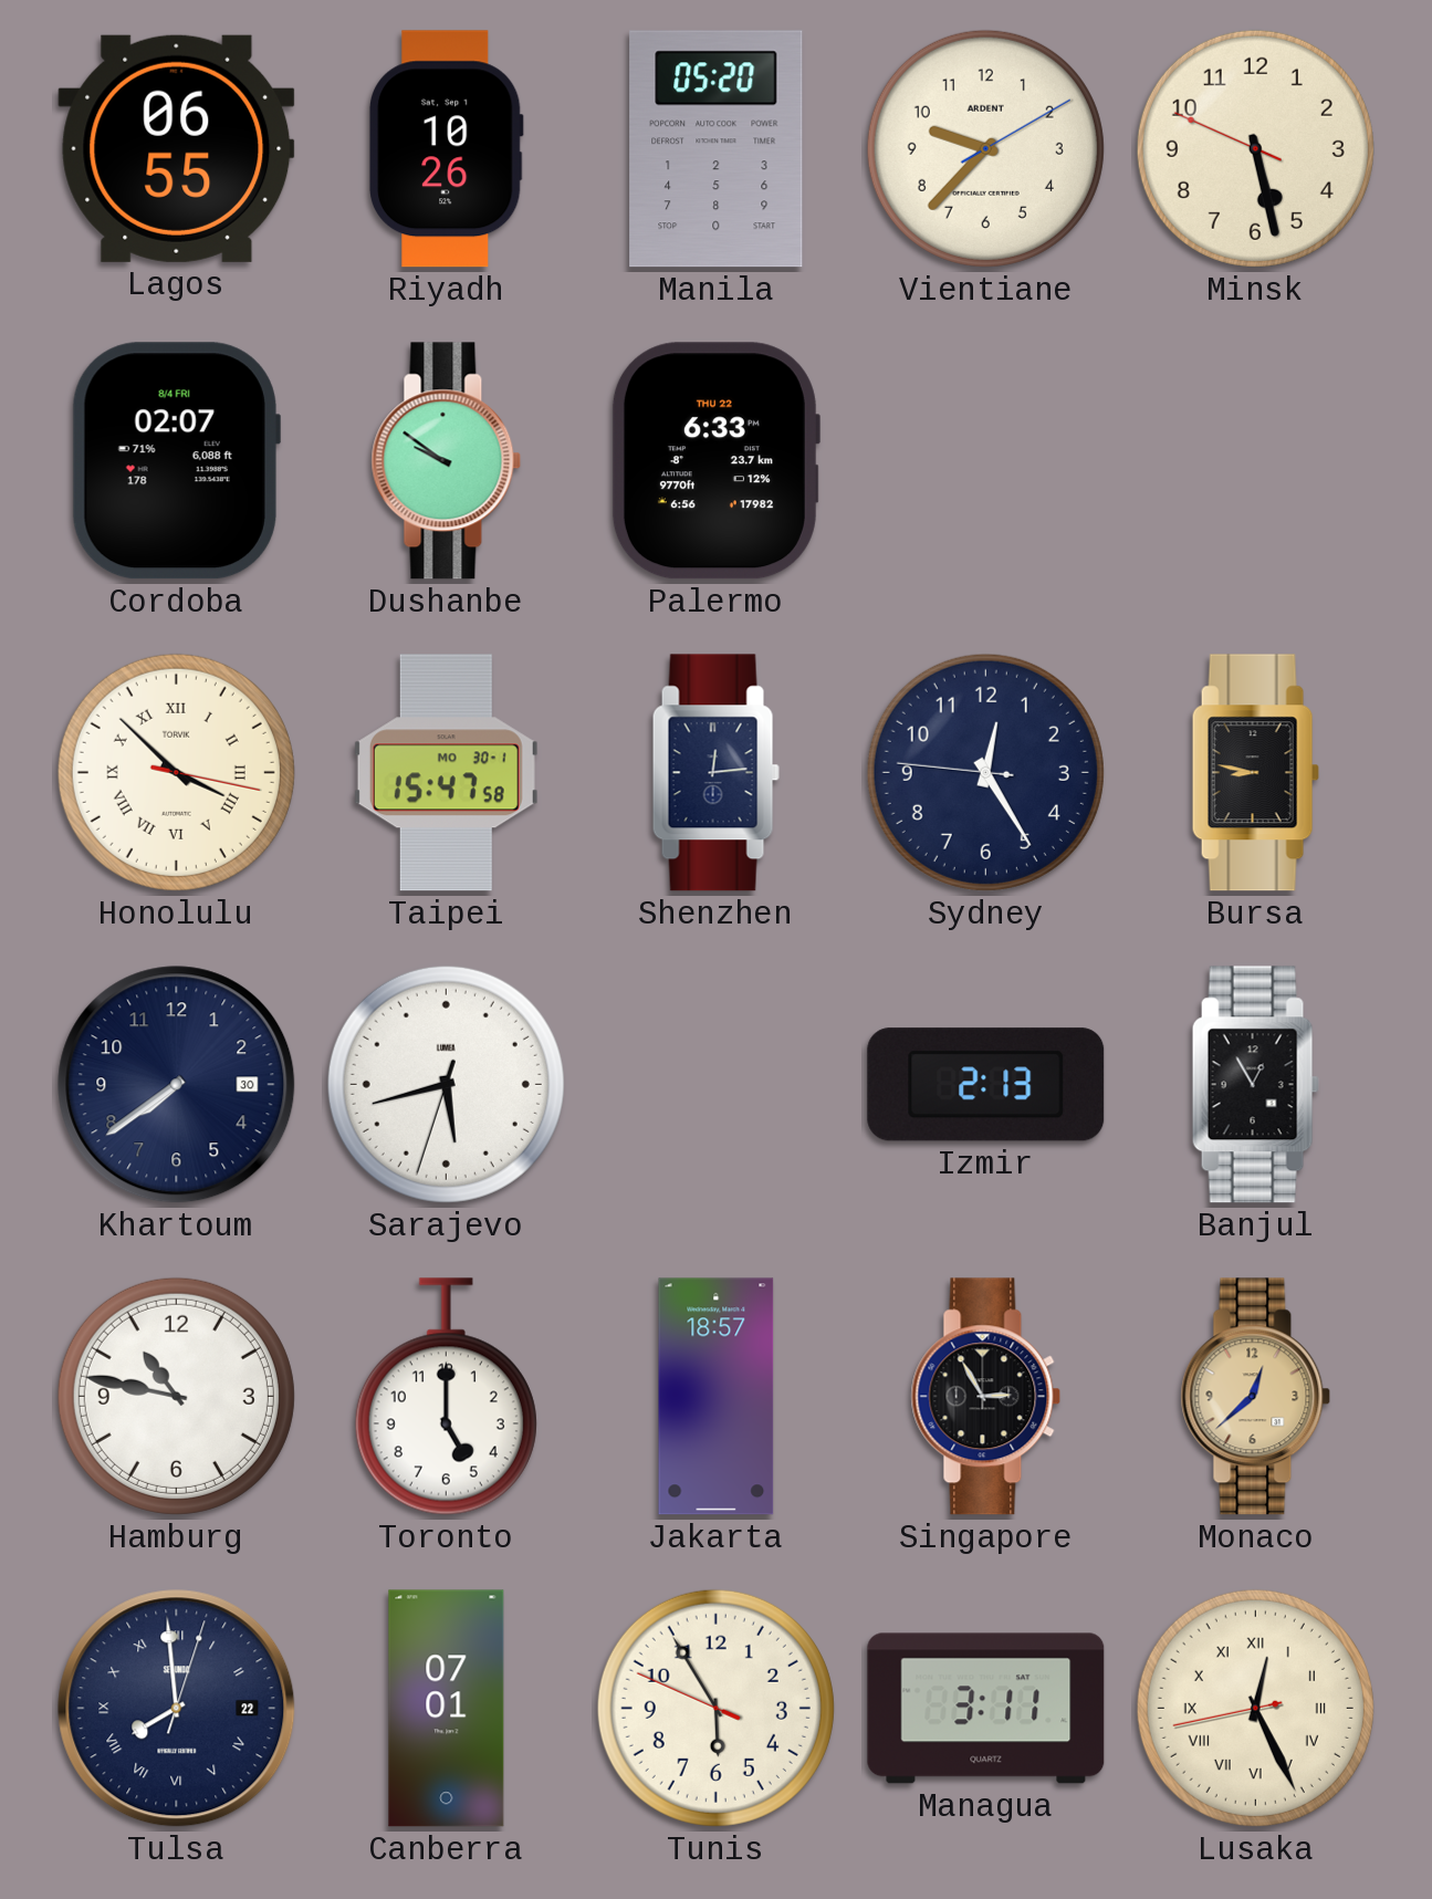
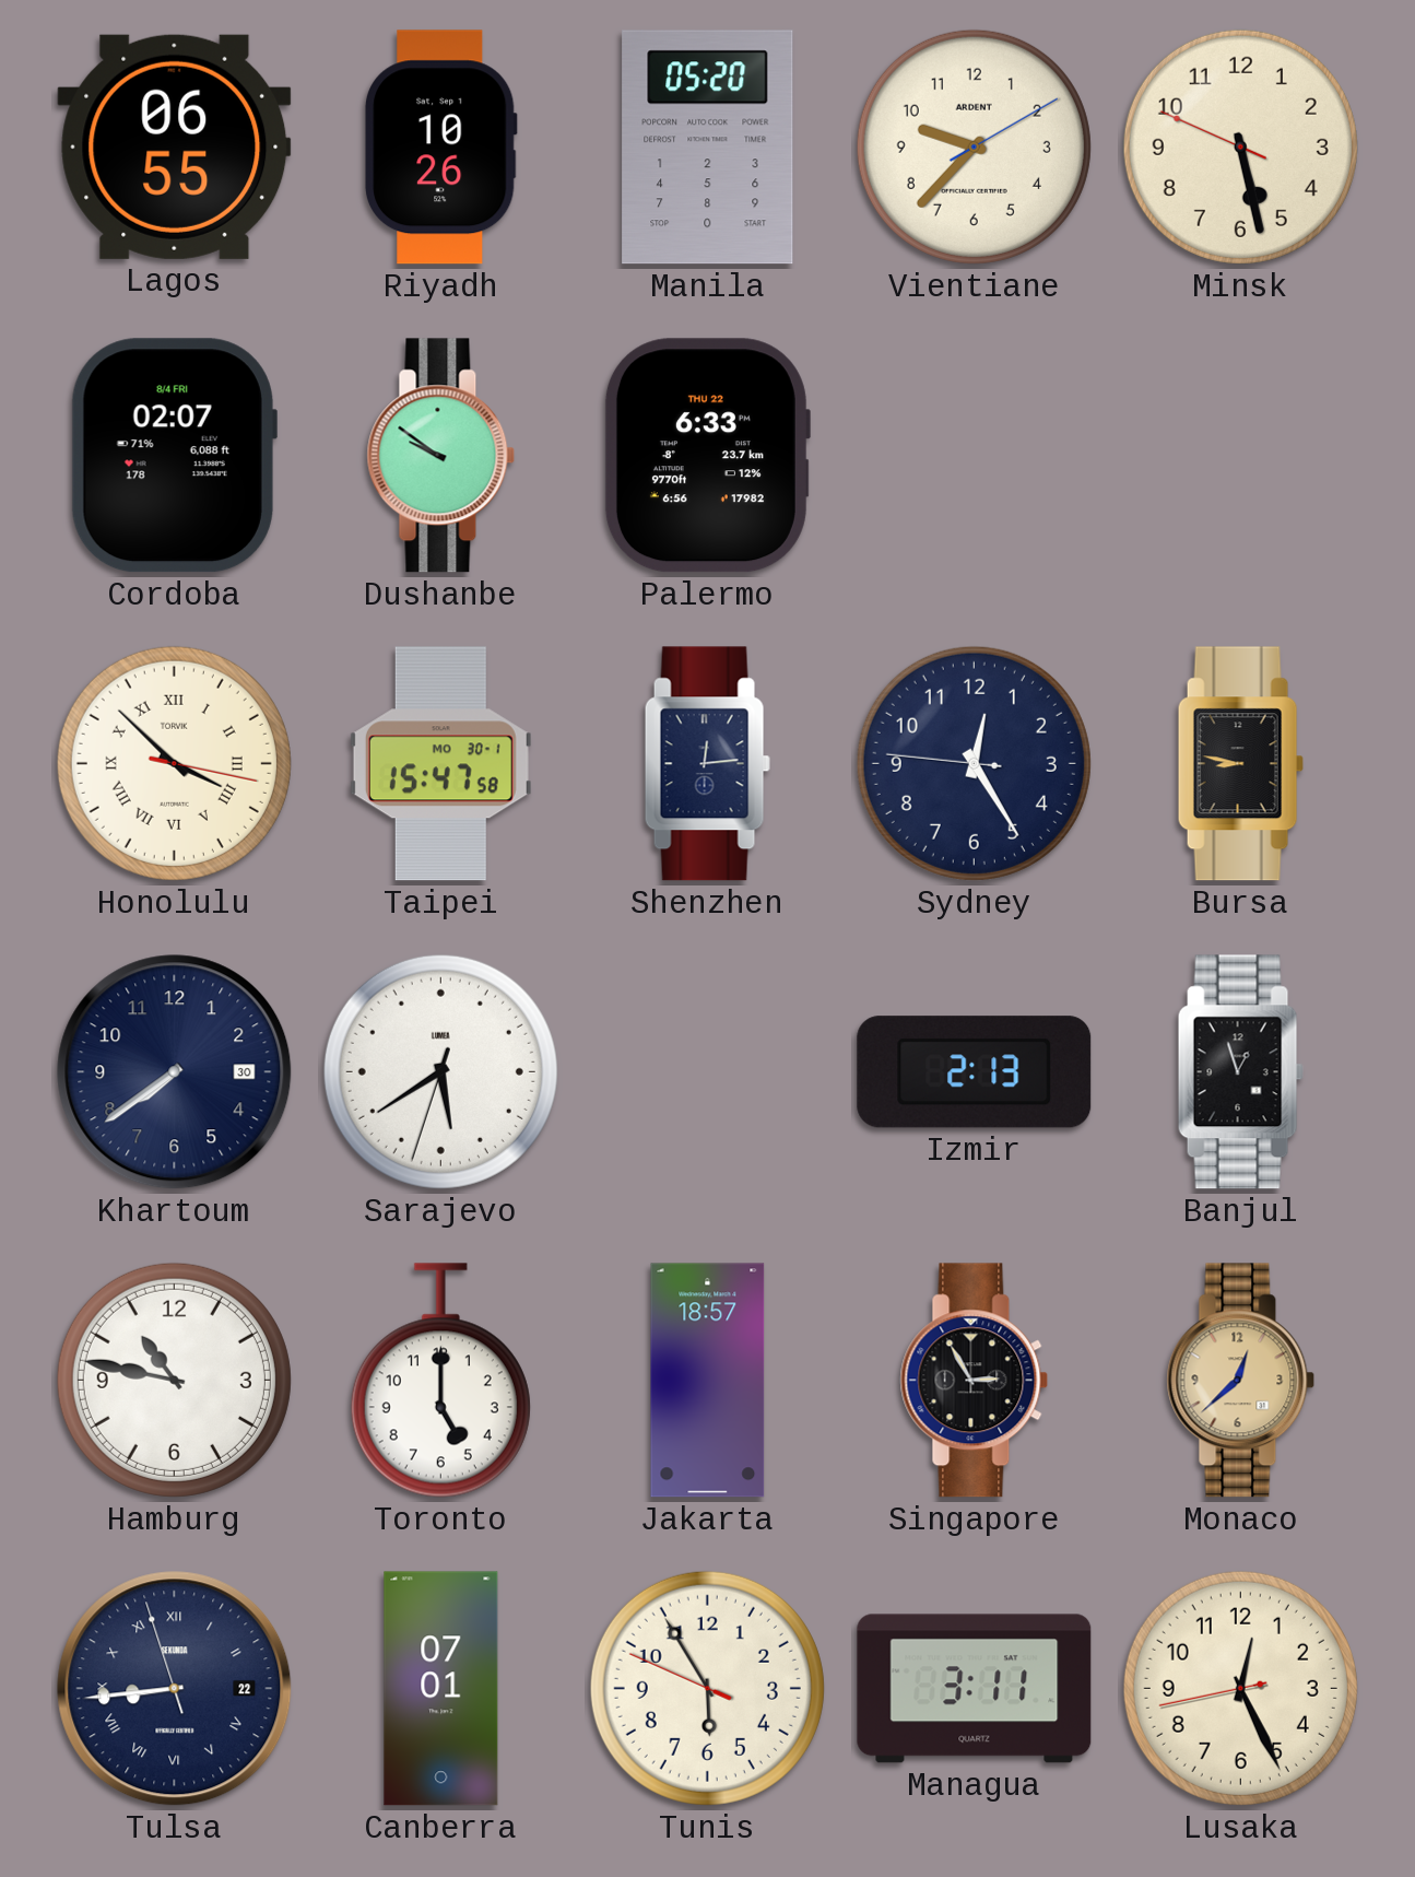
Sarajevo: 5:42 -> 5:39 (440, 1071)
Banjul: 12:55 -> 12:57 (1240, 1072)
Tulsa: 7:59 -> 8:43 (175, 1689)
Lusaka numerals: Roman -> Arabic (1240, 1688)
